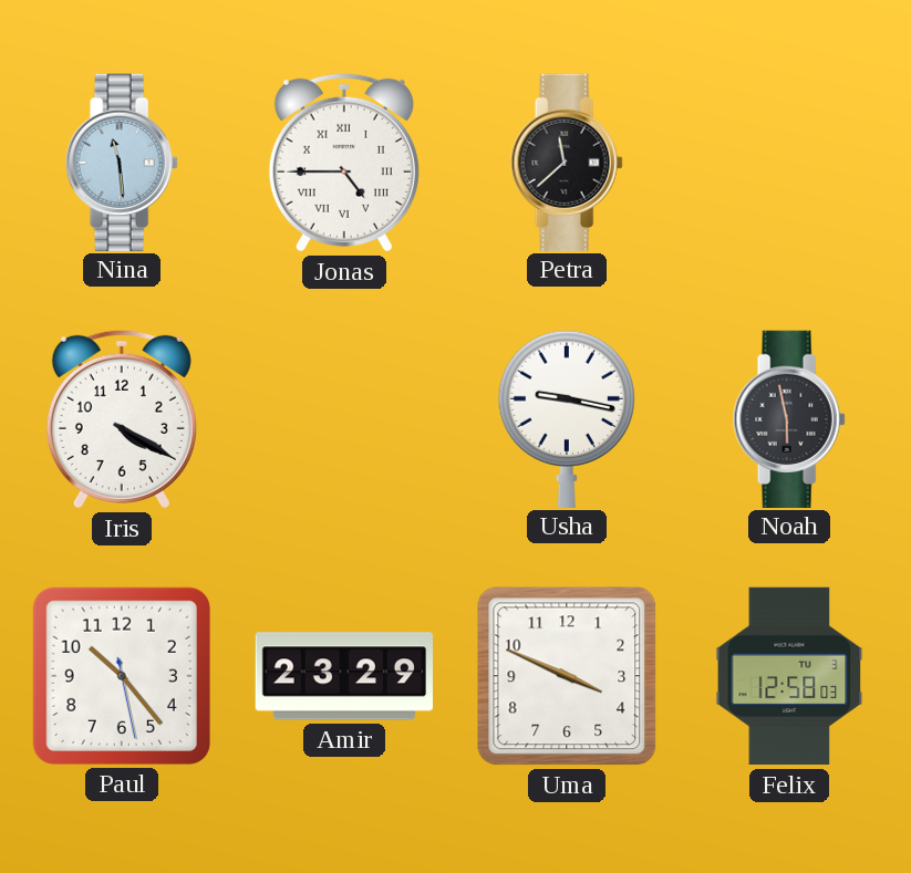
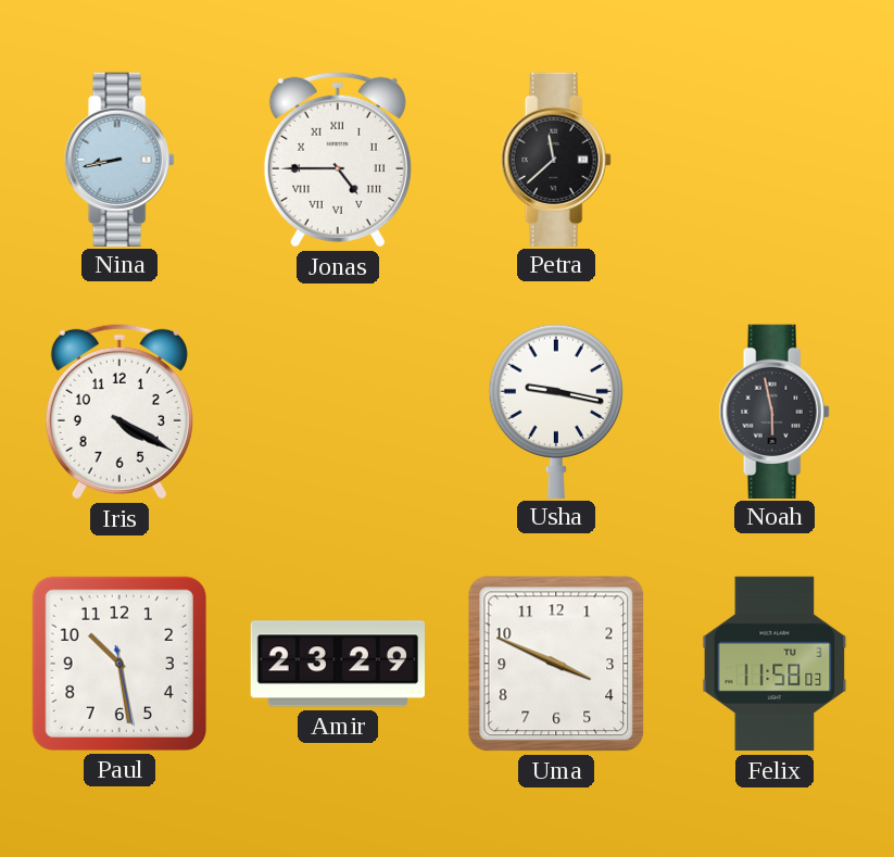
Nina: 11:29 -> 8:43 (119, 159)
Paul: 10:23 -> 10:28 (119, 664)
Felix: 12:58 -> 11:58 (775, 664)
